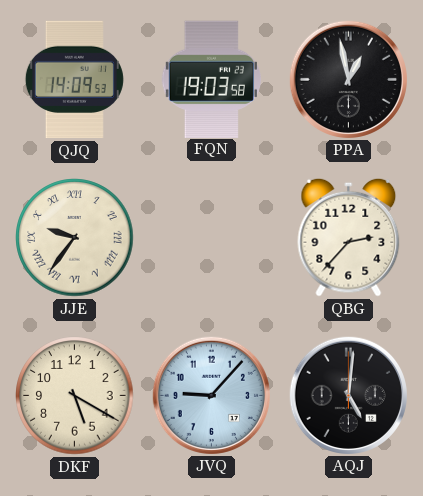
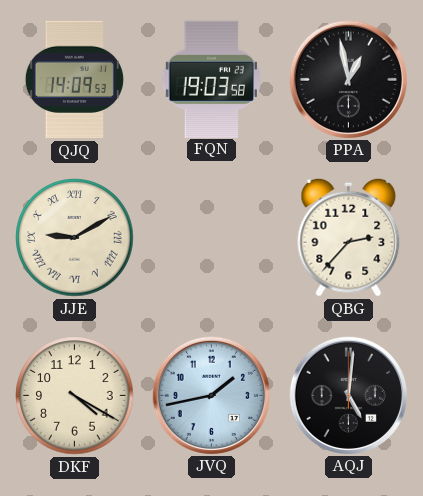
JJE: 9:36 -> 9:10 (75, 238)
DKF: 5:20 -> 4:20 (75, 396)
JVQ: 9:07 -> 1:43 (211, 395)
